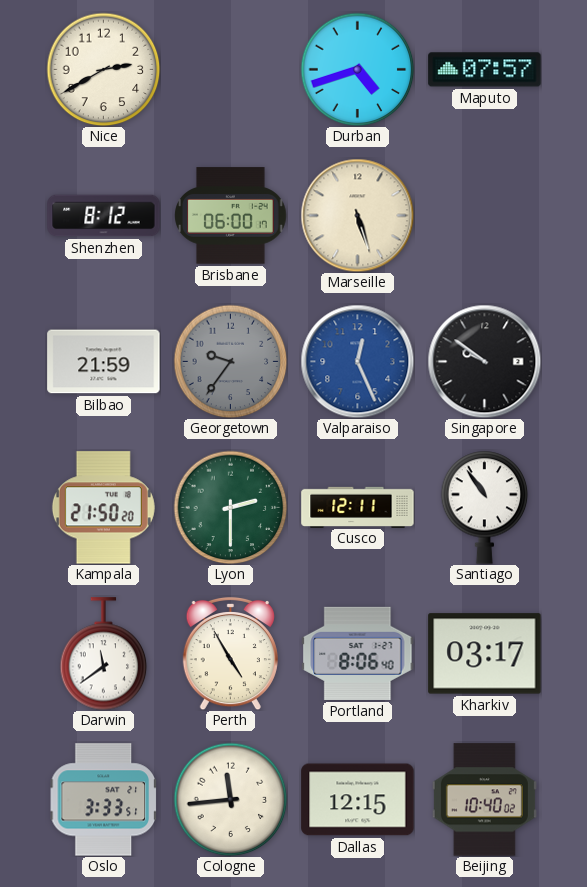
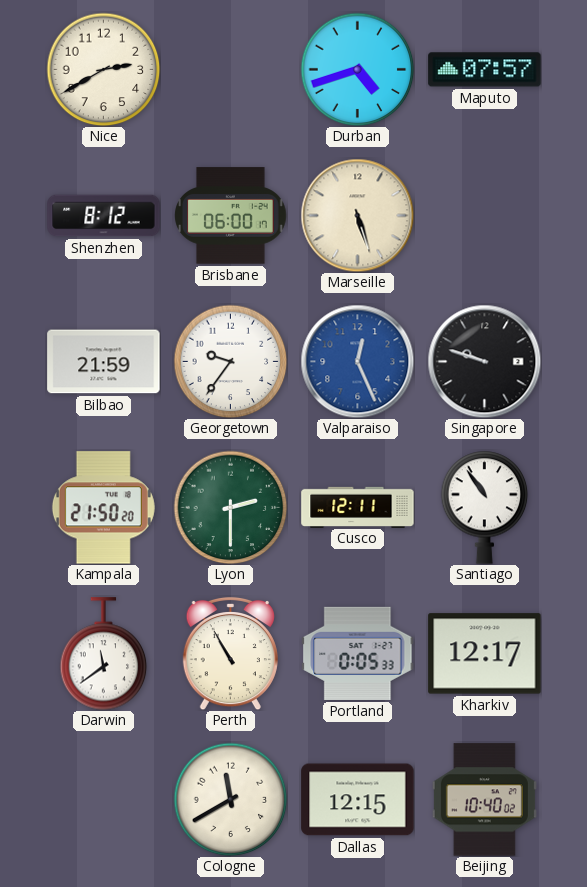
Georgetown dial: grey -> white (230, 361)
Singapore: 9:51 -> 9:48 (484, 361)
Perth: 4:55 -> 10:55 (230, 653)
Portland: 8:06 -> 0:05 (358, 653)
Kharkiv: 03:17 -> 12:17 (485, 654)
Oslo: 3:33 -> none (103, 800)
Cologne: 11:44 -> 11:40 (230, 799)
